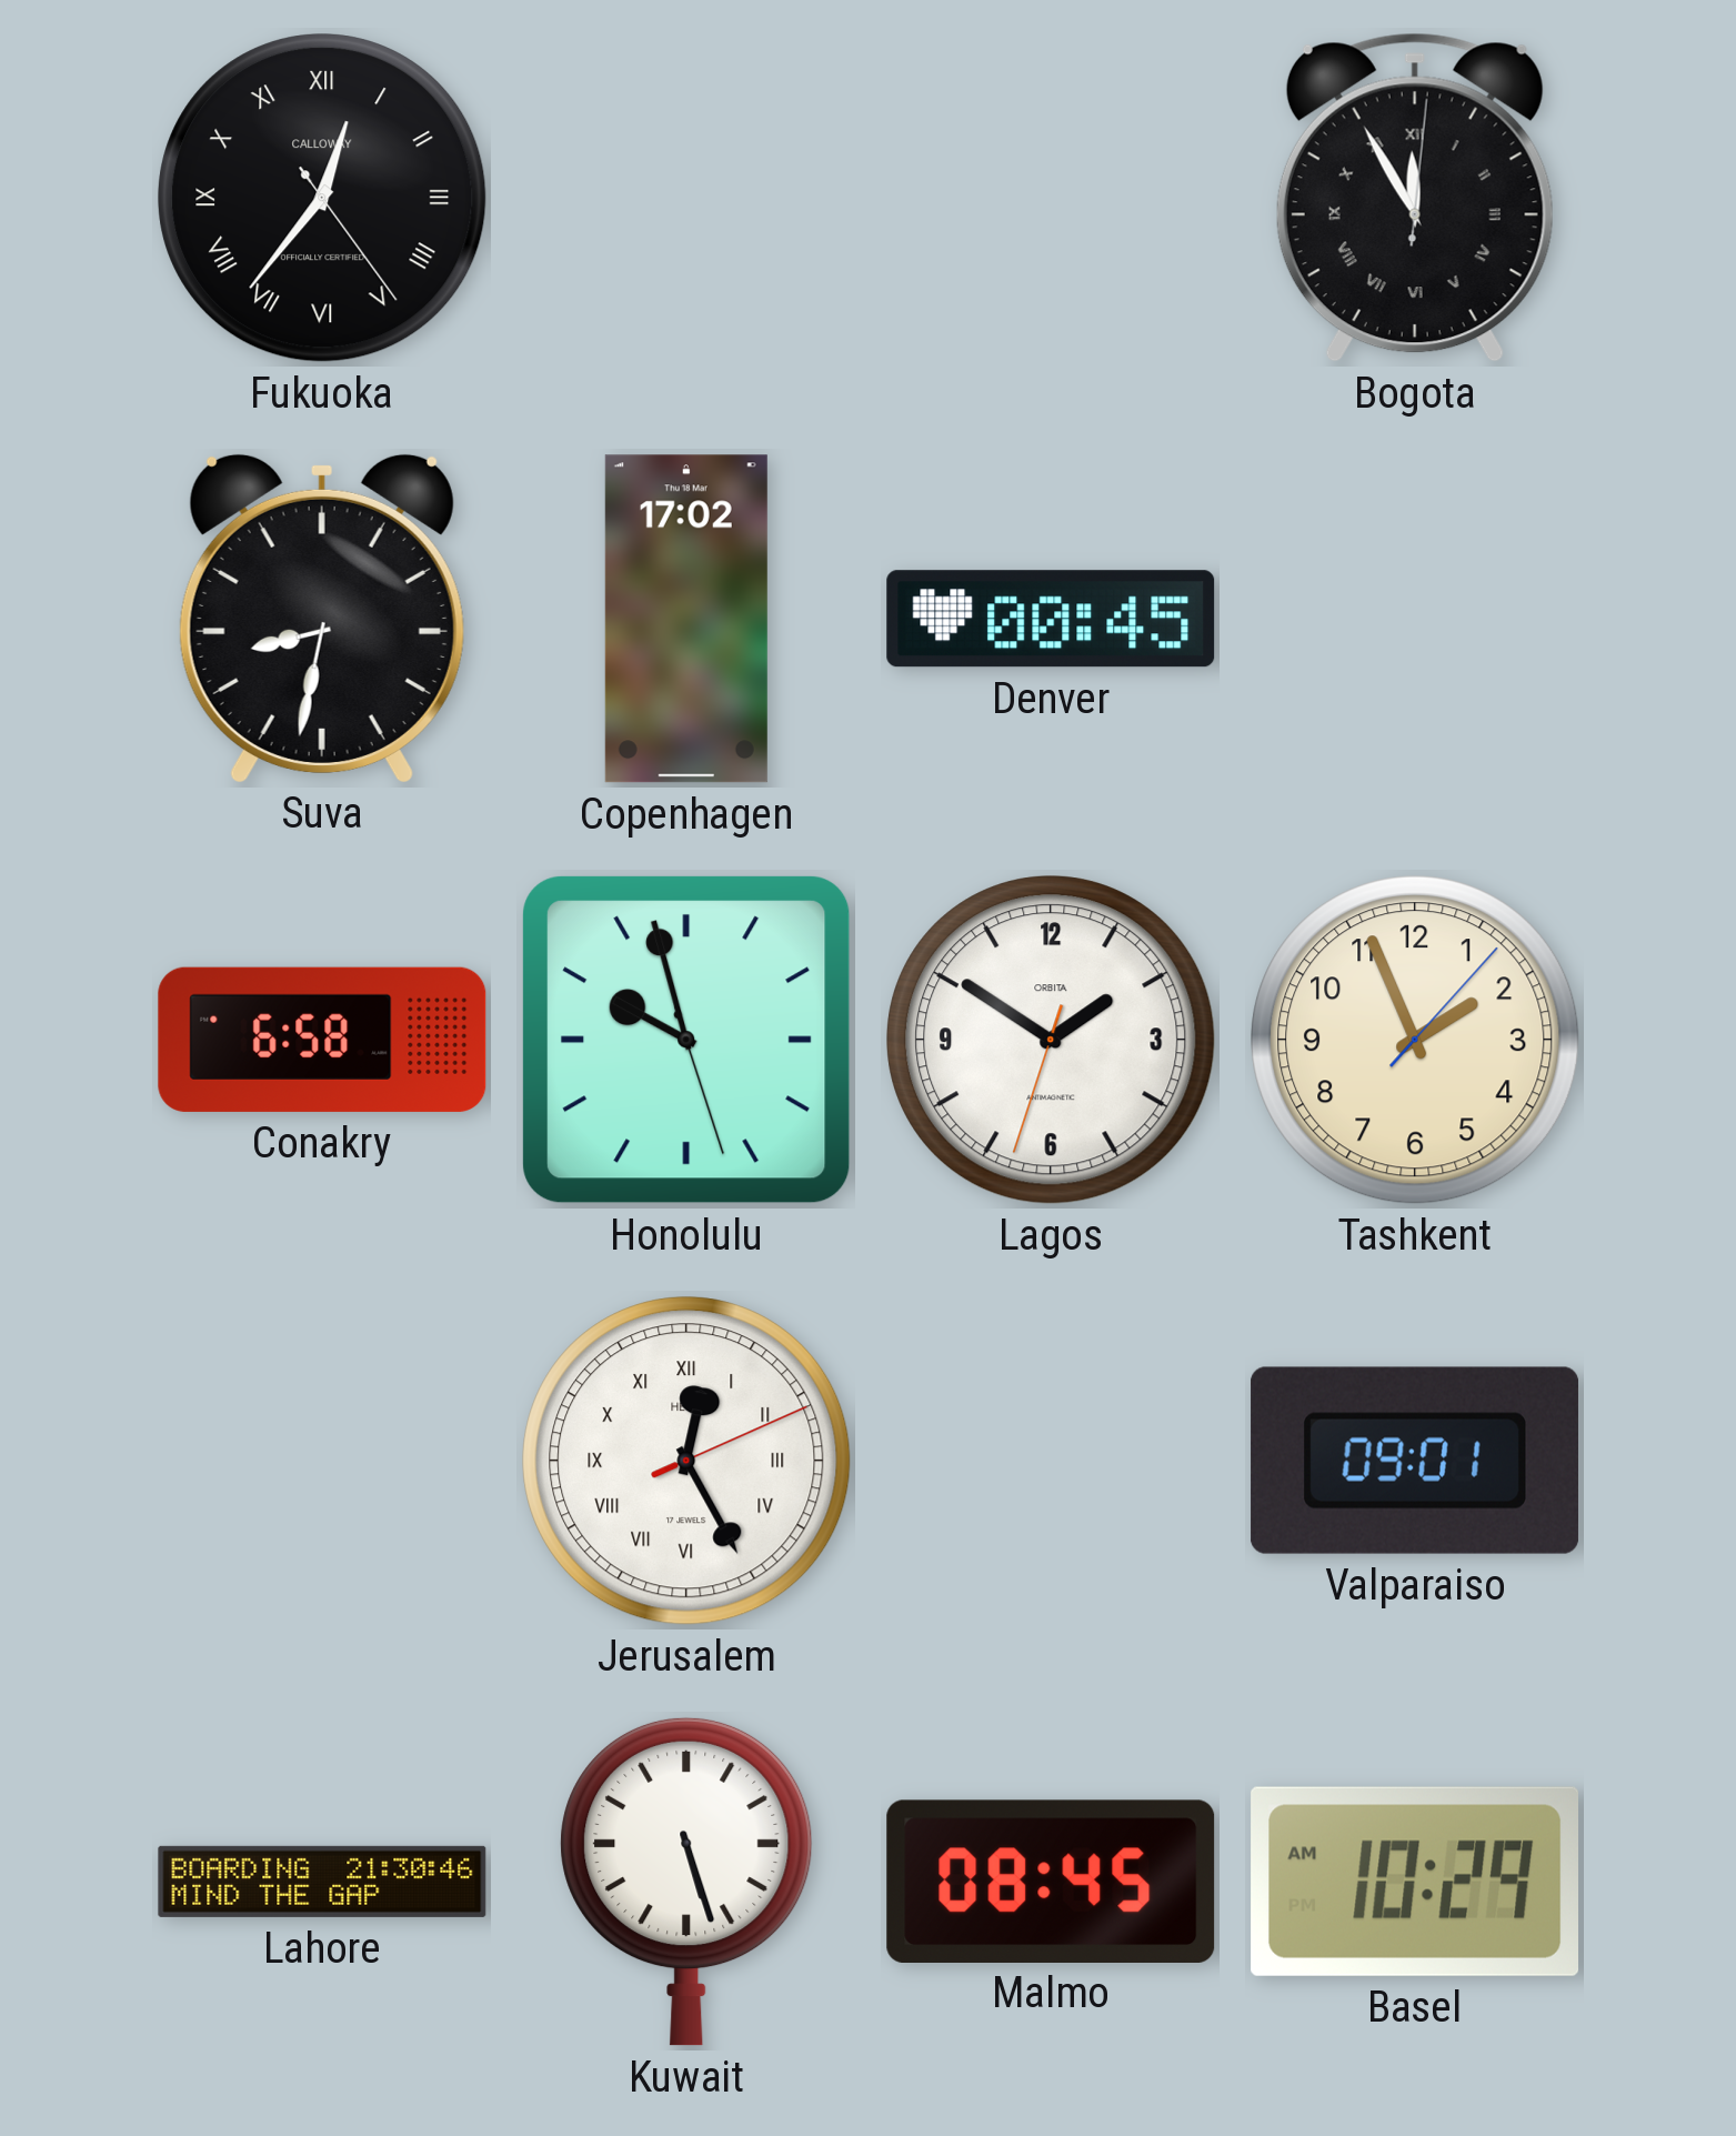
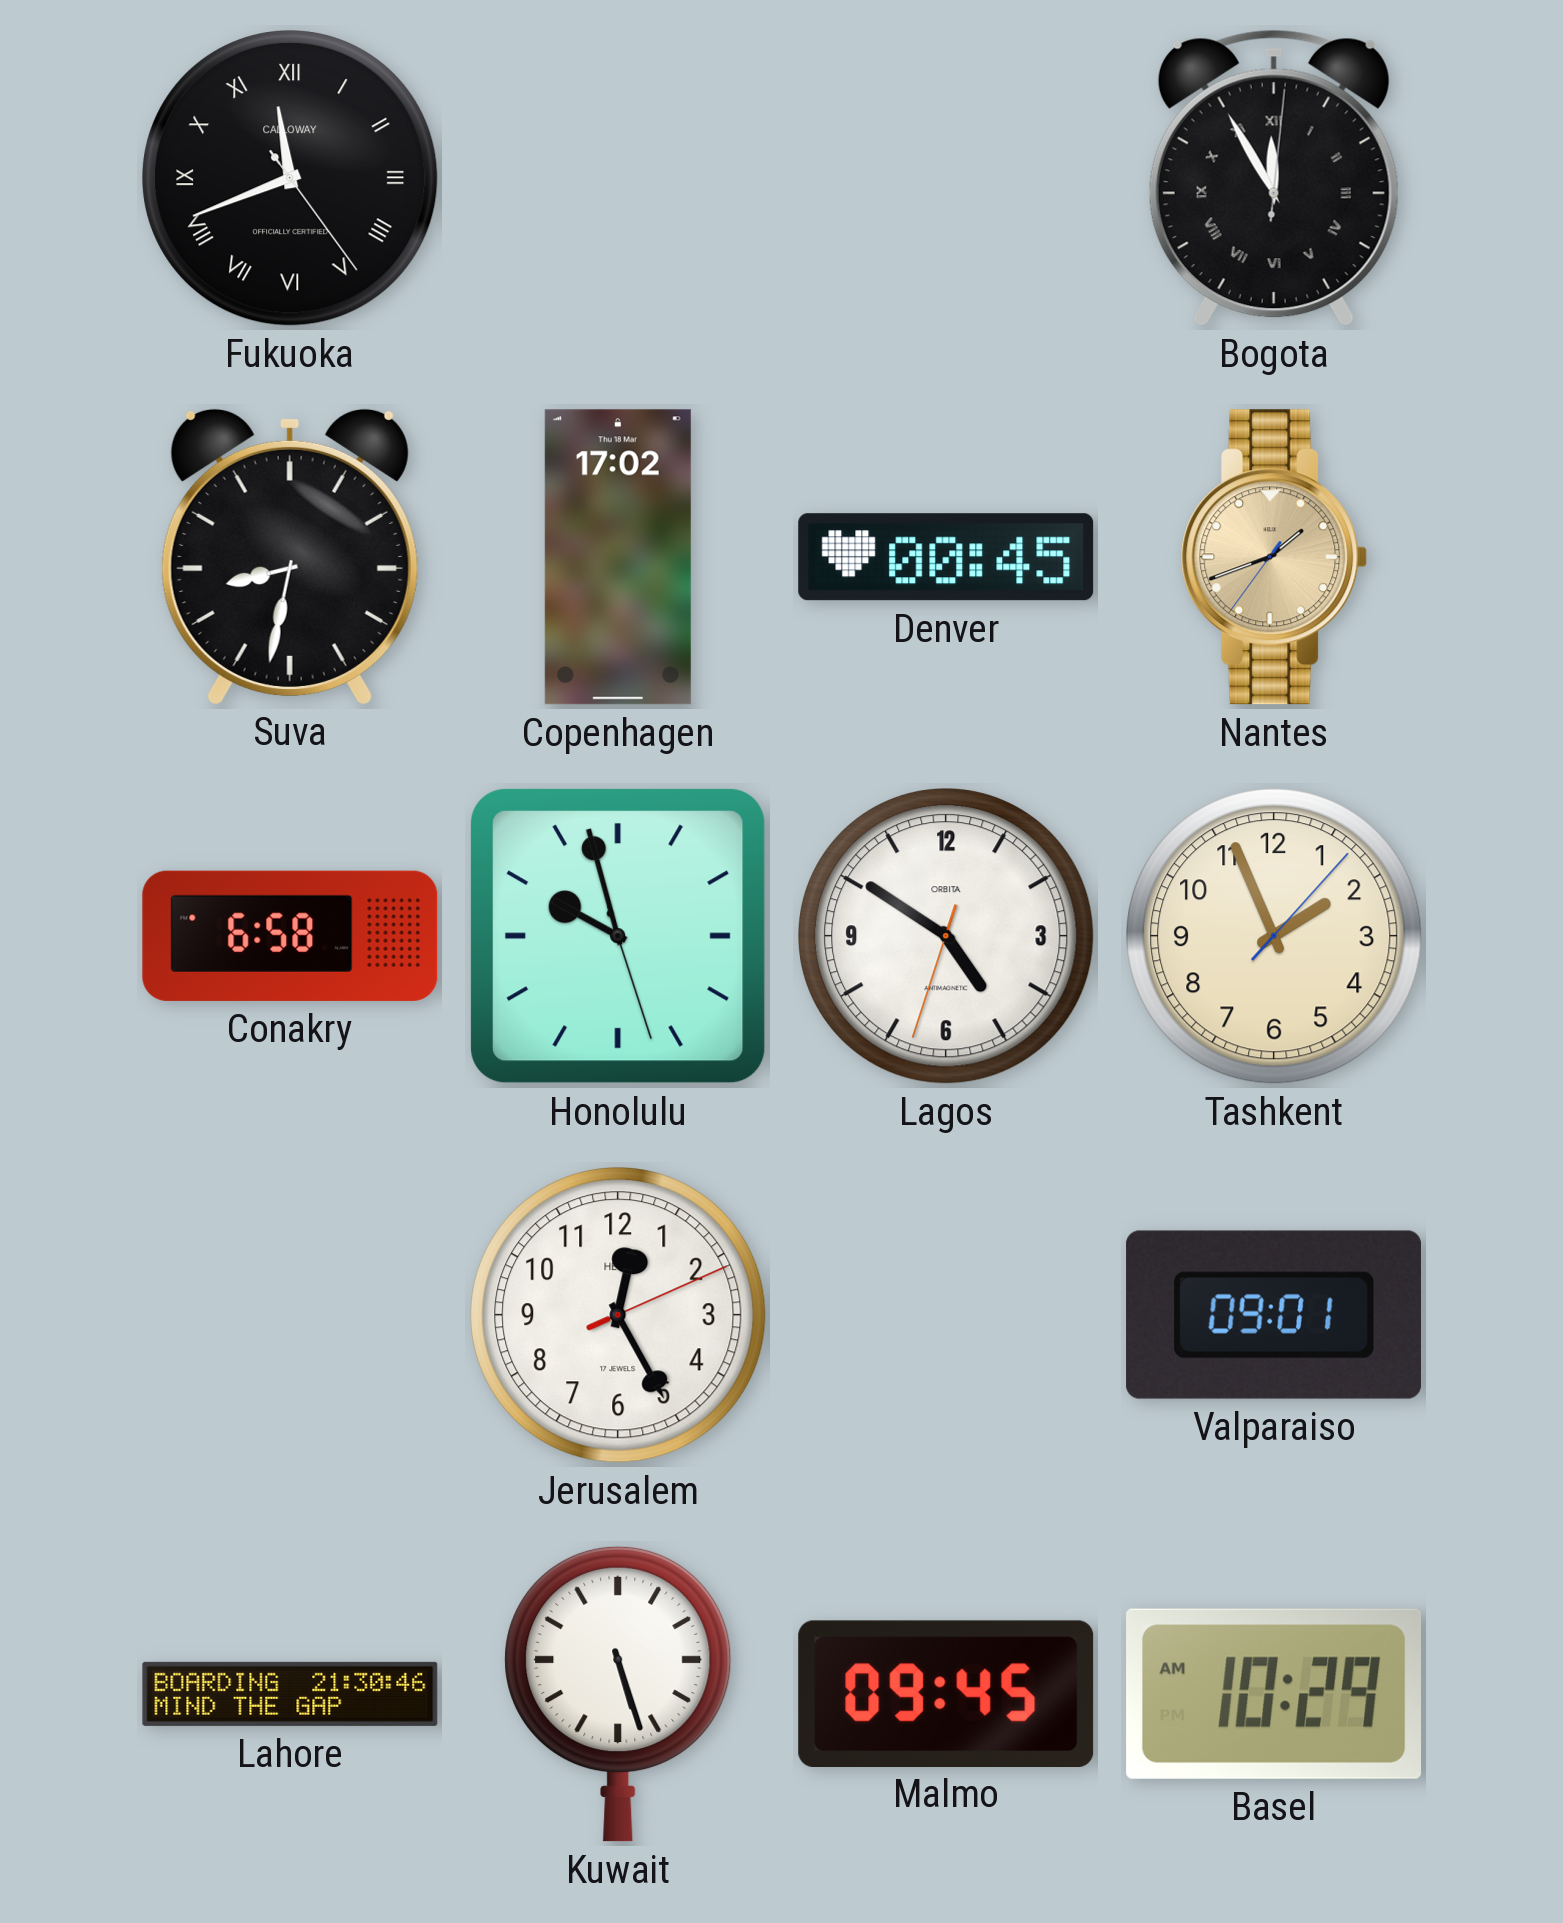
Fukuoka: 12:36 -> 11:41 (290, 178)
Nantes: none -> 1:41 (1274, 557)
Lagos: 1:50 -> 4:50 (946, 936)
Jerusalem numerals: Roman -> Arabic (618, 1315)
Malmo: 08:45 -> 09:45 (946, 1693)
